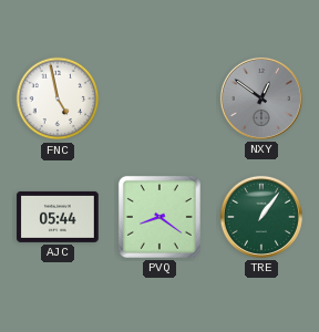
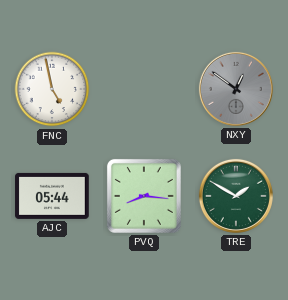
PVQ: 8:21 -> 8:16 (144, 196)
TRE: 1:06 -> 1:50 (236, 196)
